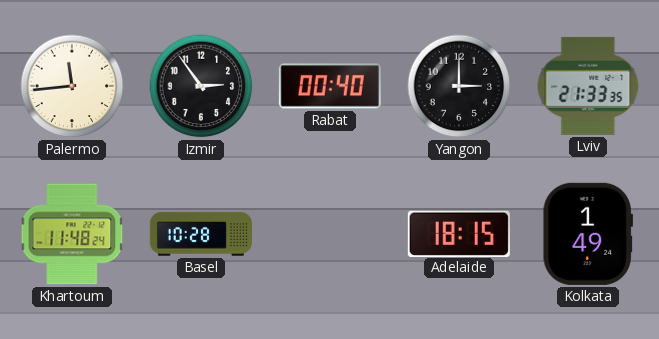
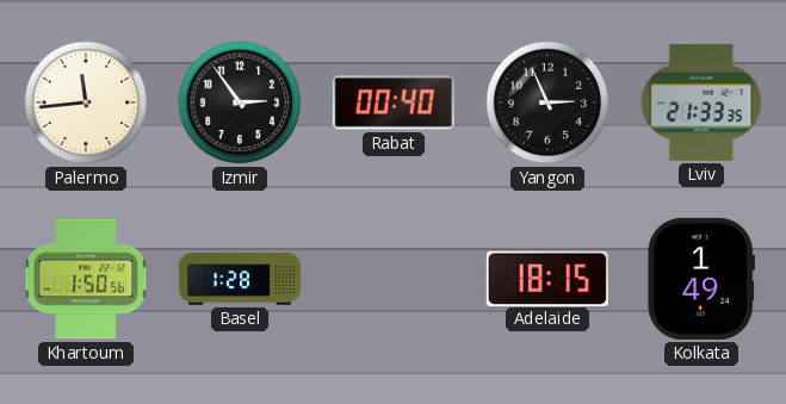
Yangon: 3:00 -> 2:56 (547, 102)
Khartoum: 11:48 -> 1:50 (86, 279)
Basel: 10:28 -> 1:28 (240, 279)
